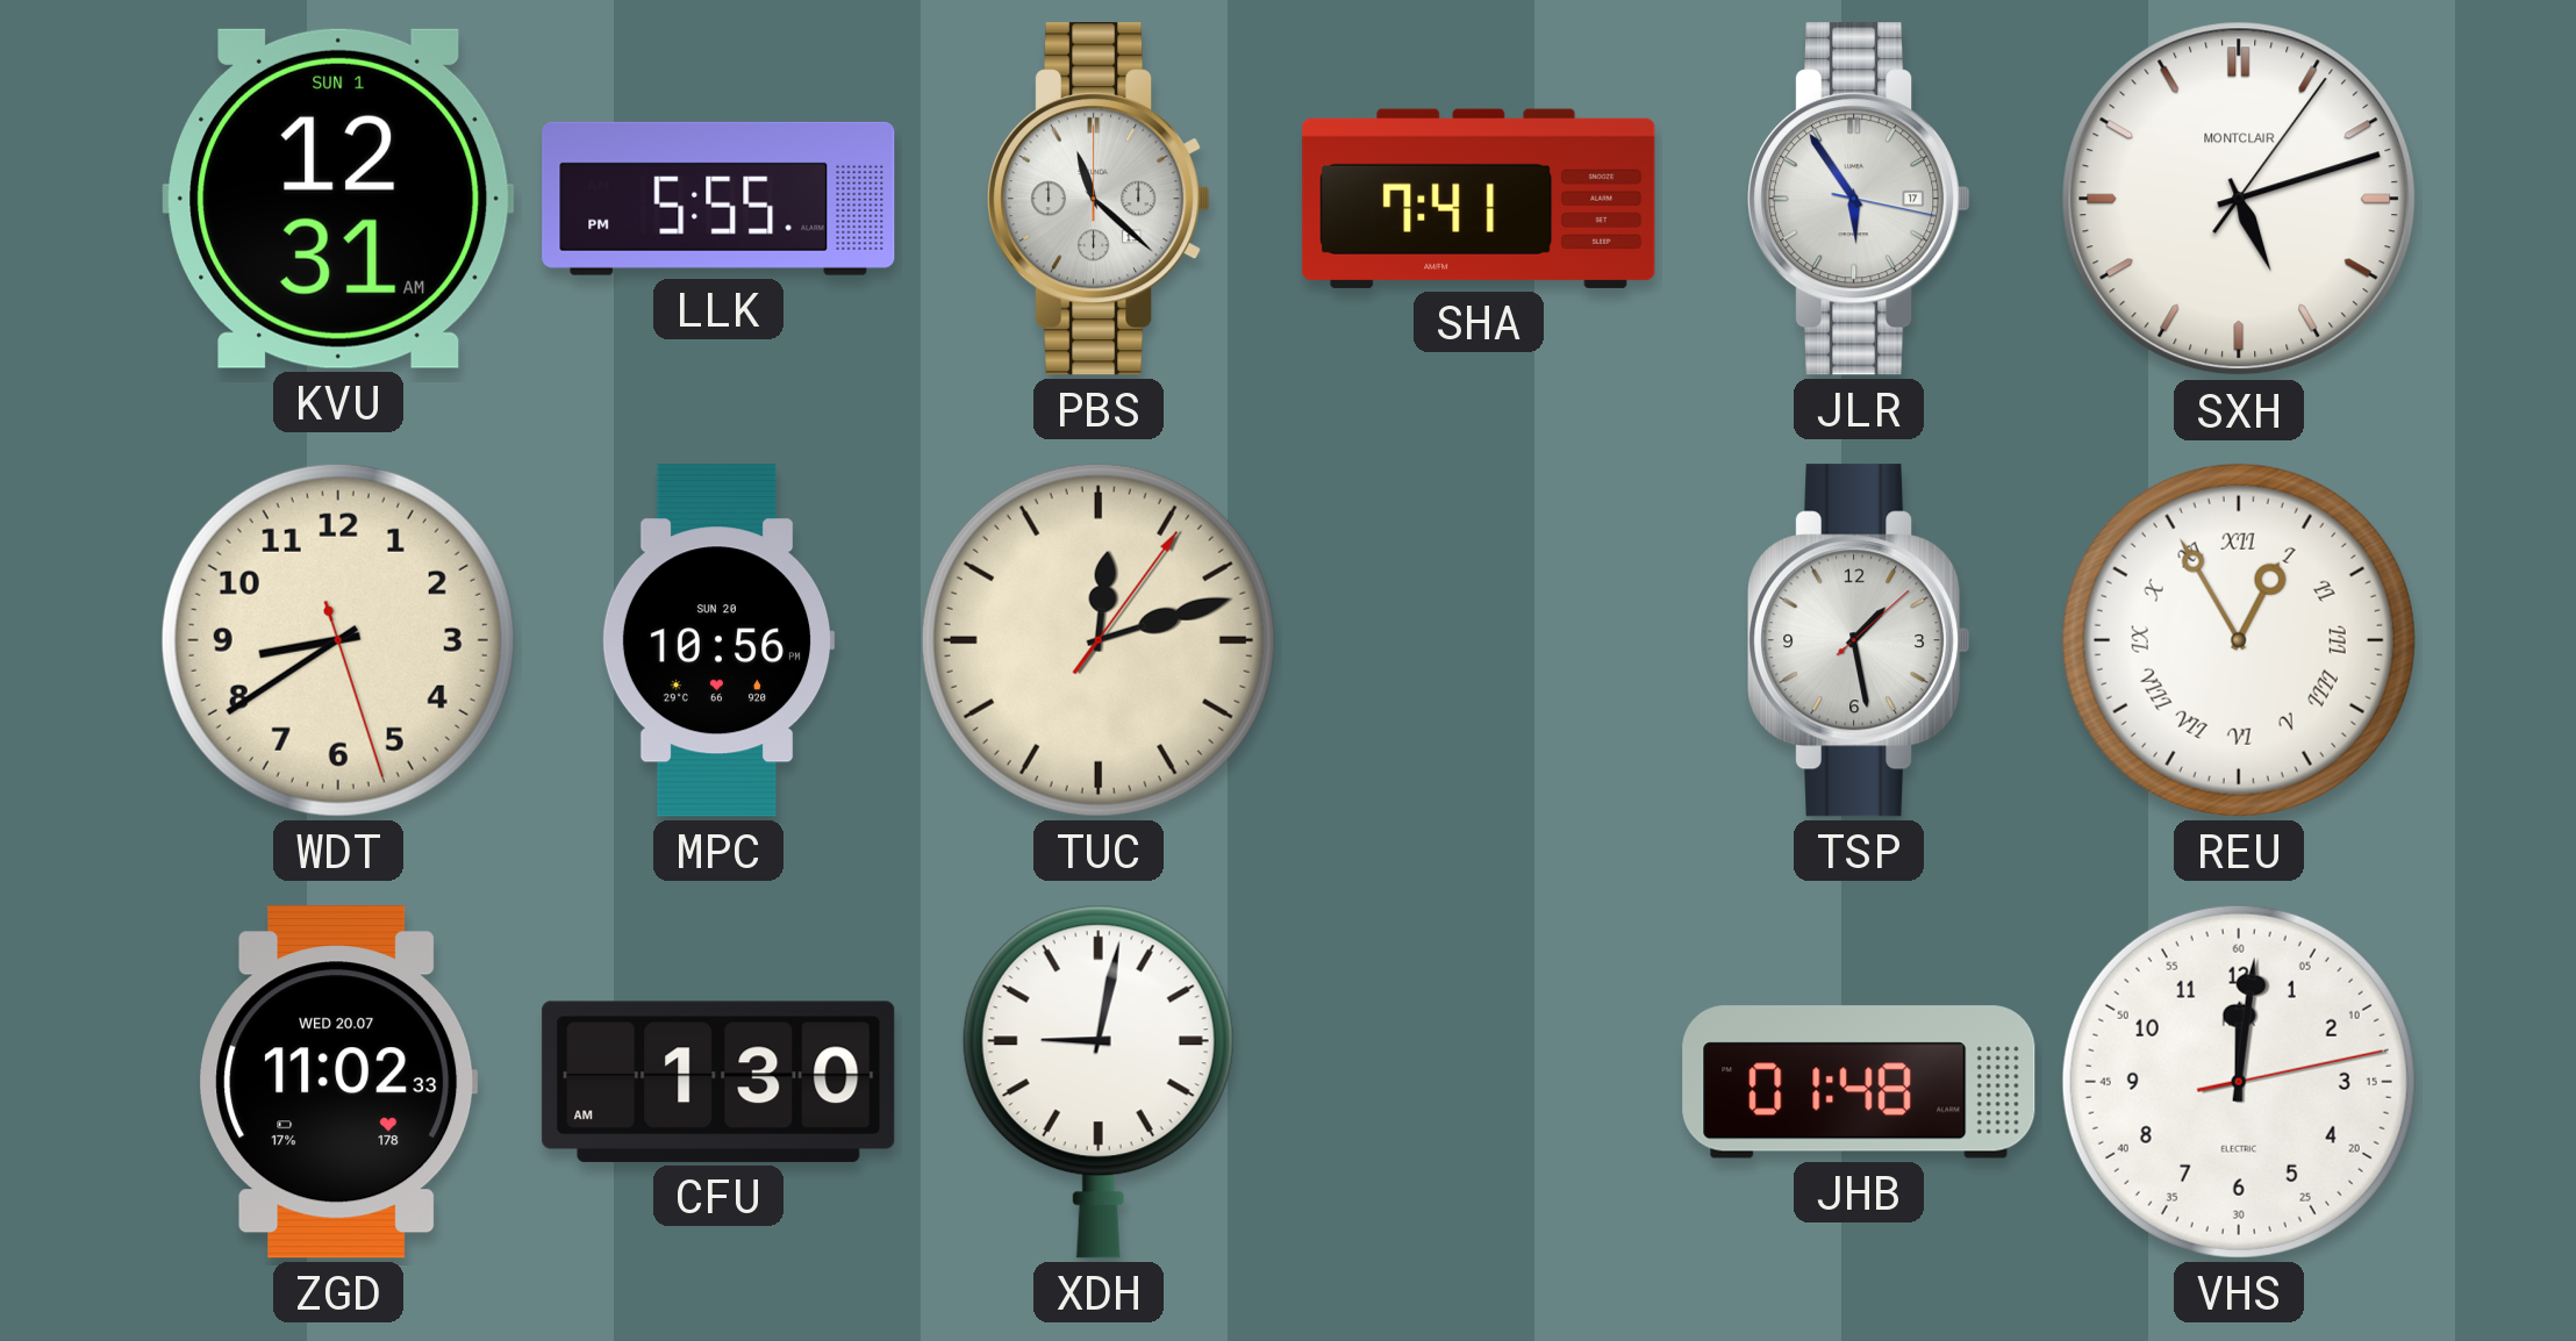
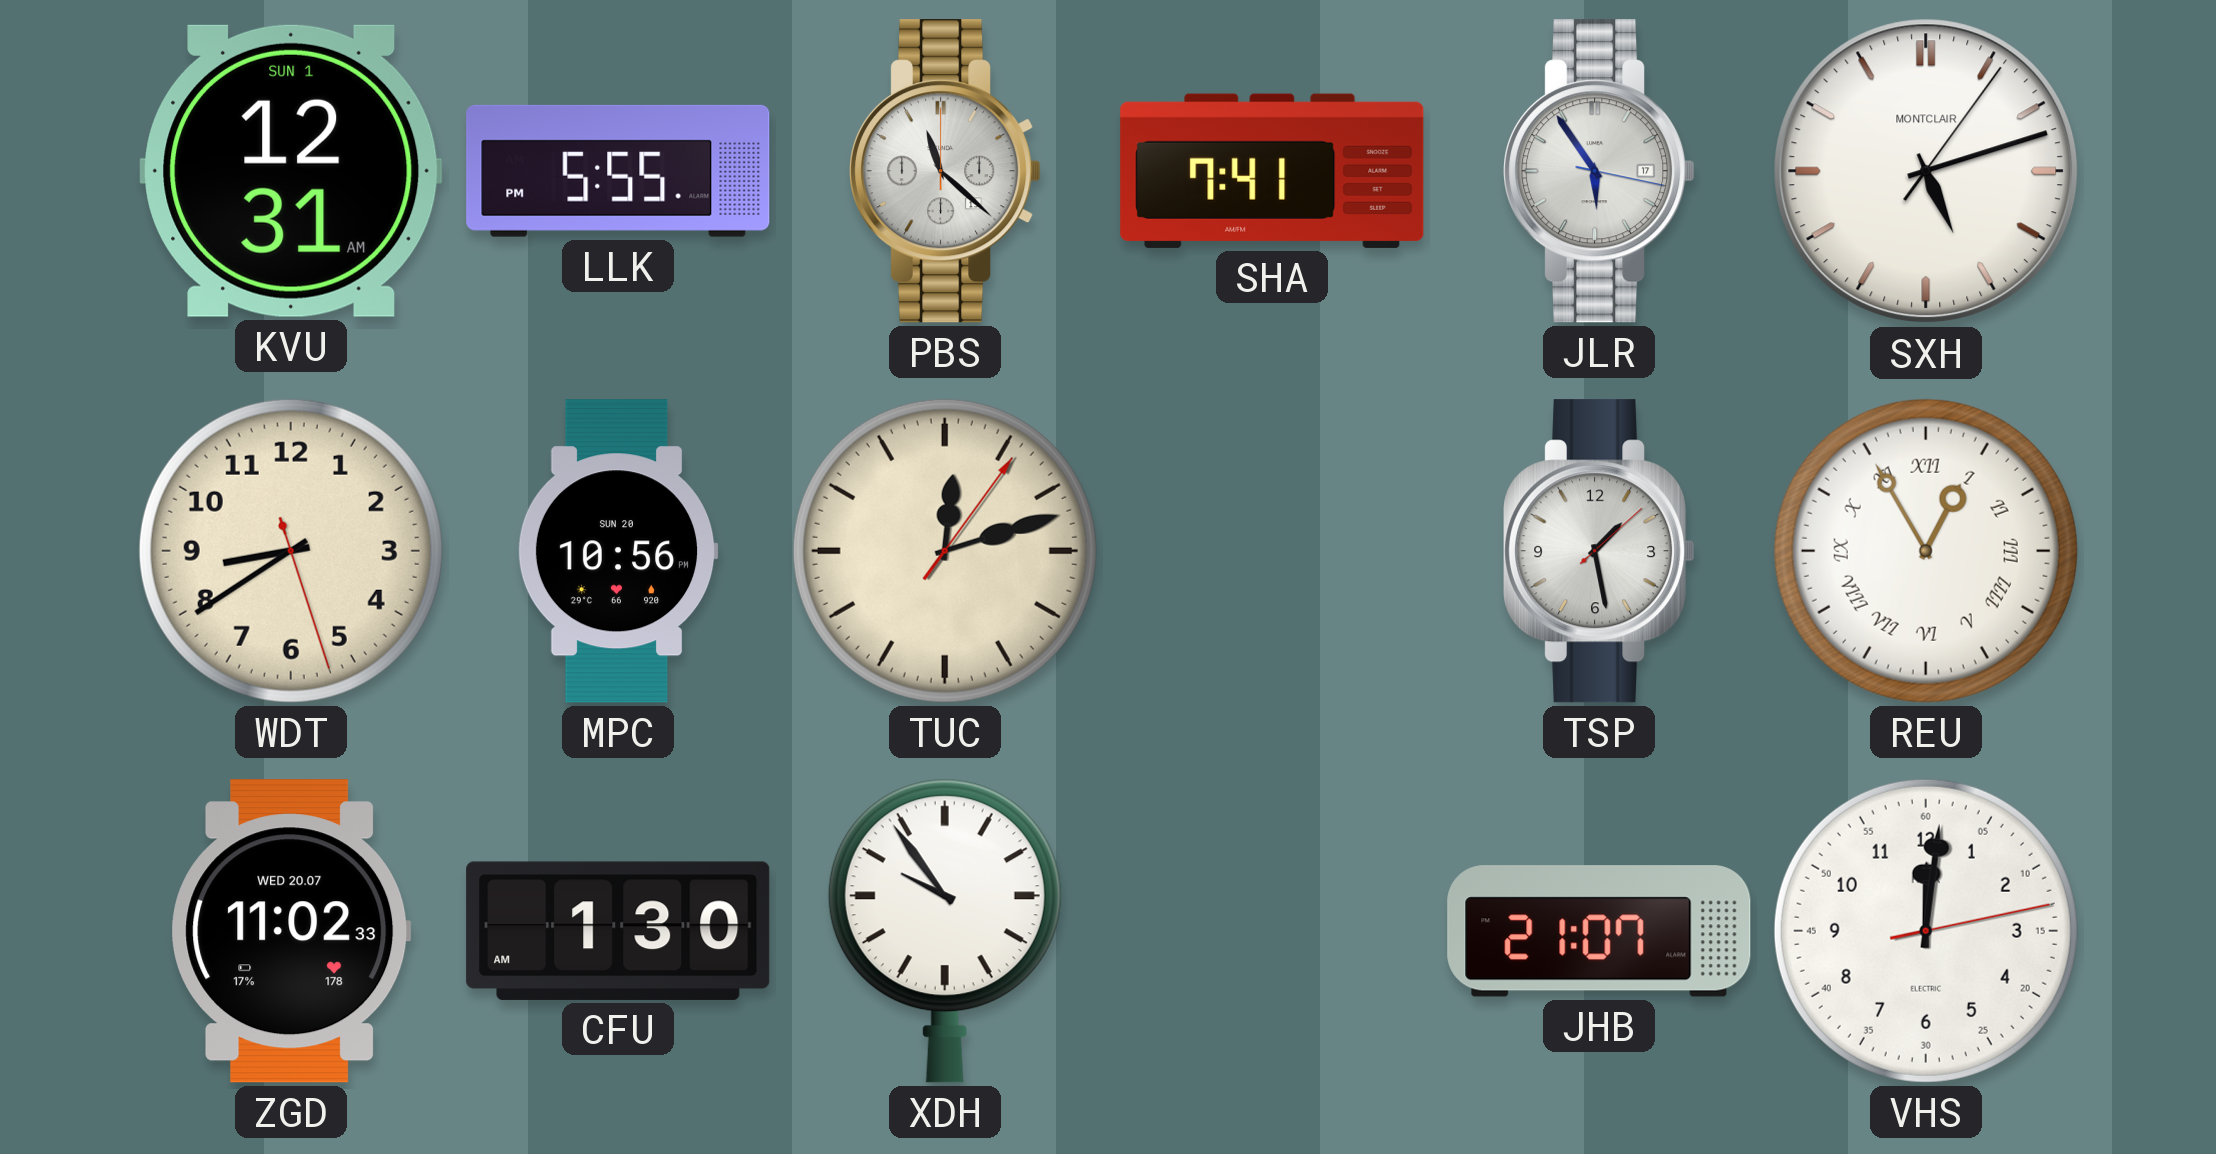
XDH: 9:02 -> 9:54 (945, 931)
JHB: 01:48 -> 21:07 (1599, 931)
